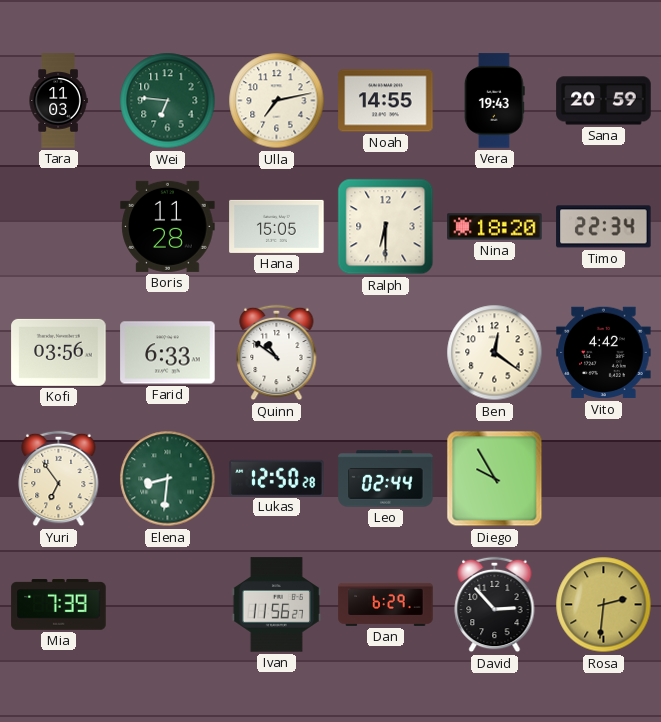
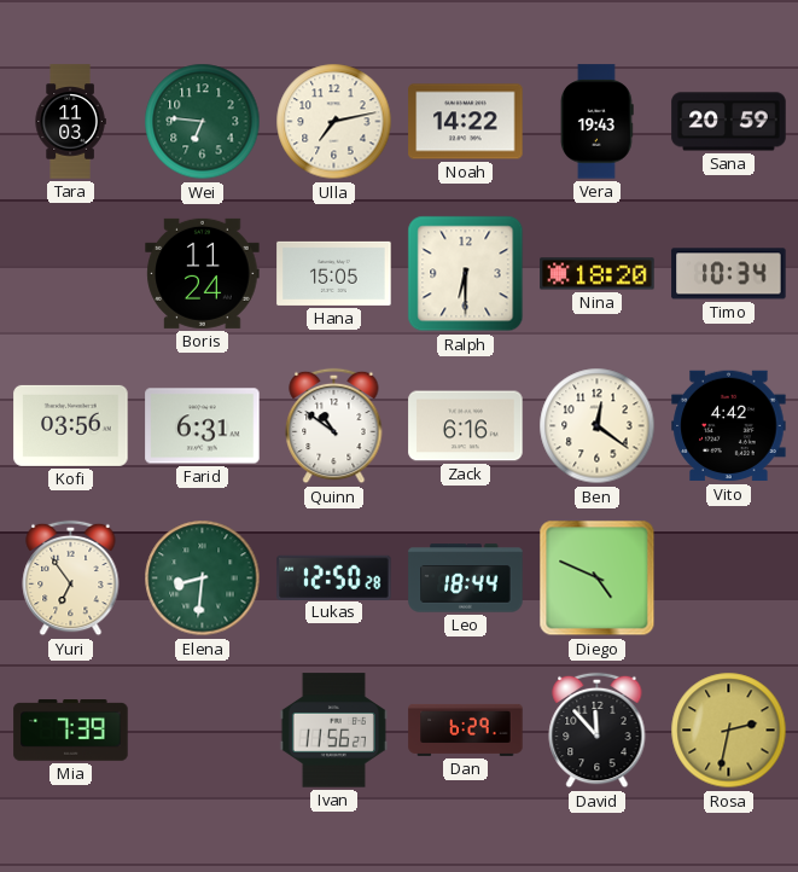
Noah: 14:55 -> 14:22 (466, 122)
Boris: 11:28 -> 11:24 (203, 273)
Timo: 22:34 -> 10:34 (729, 274)
Farid: 6:33 -> 6:31 (203, 426)
Zack: none -> 6:16 (466, 426)
Leo: 02:44 -> 18:44 (466, 579)
Diego: 9:55 -> 4:49 (598, 579)
David: 2:53 -> 11:53 (598, 731)
Rosa: 2:31 -> 2:32 (729, 731)
